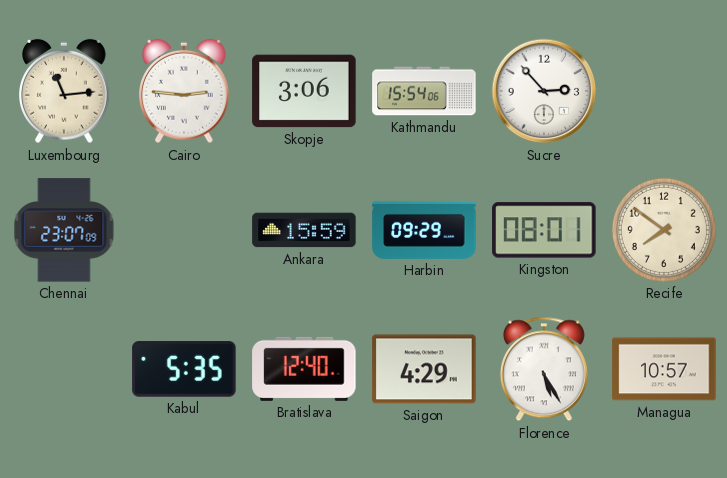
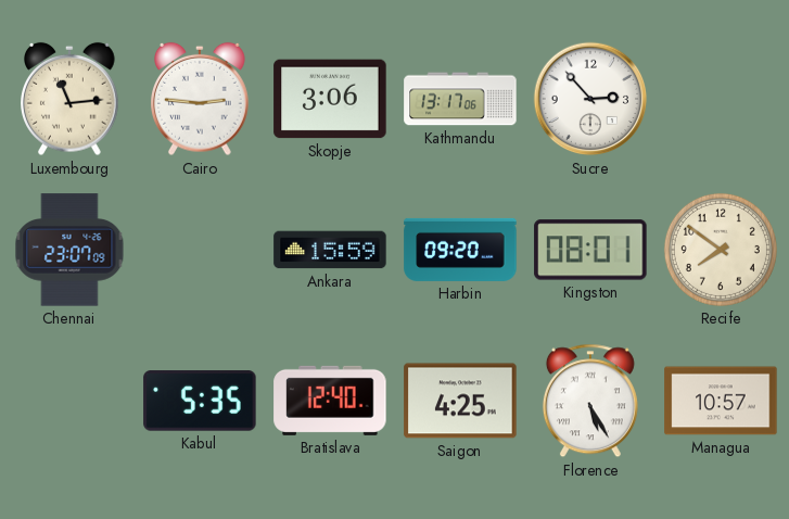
Kathmandu: 15:54 -> 13:17 (460, 99)
Harbin: 09:29 -> 09:20 (460, 250)
Saigon: 4:29 -> 4:25 (460, 401)
